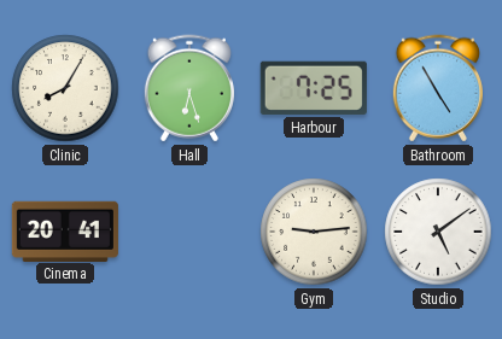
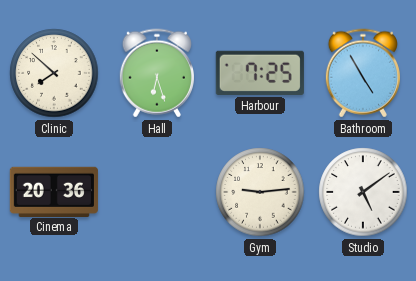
Clinic: 8:05 -> 7:52 (54, 73)
Cinema: 20:41 -> 20:36 (54, 191)
